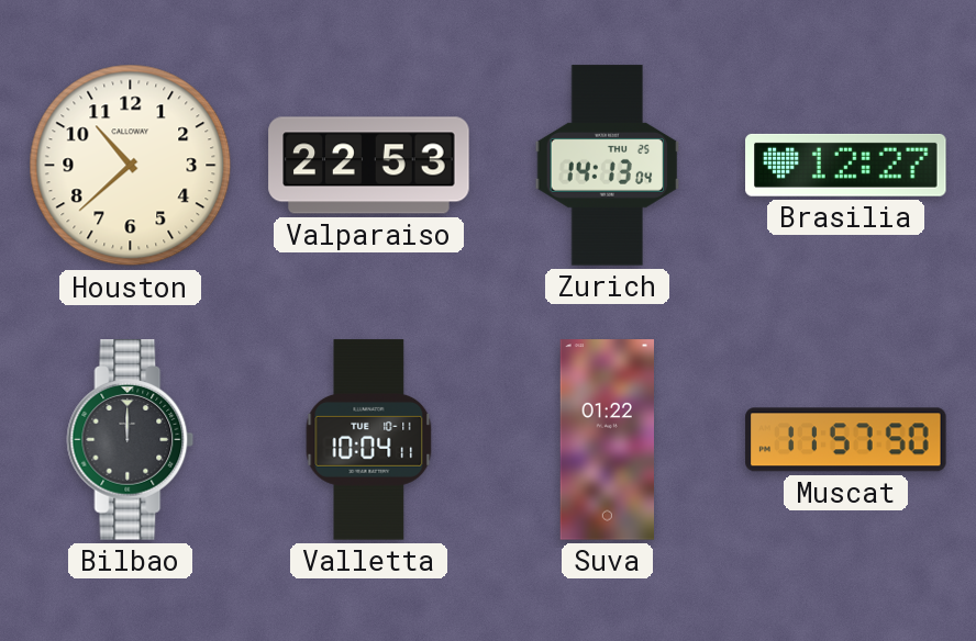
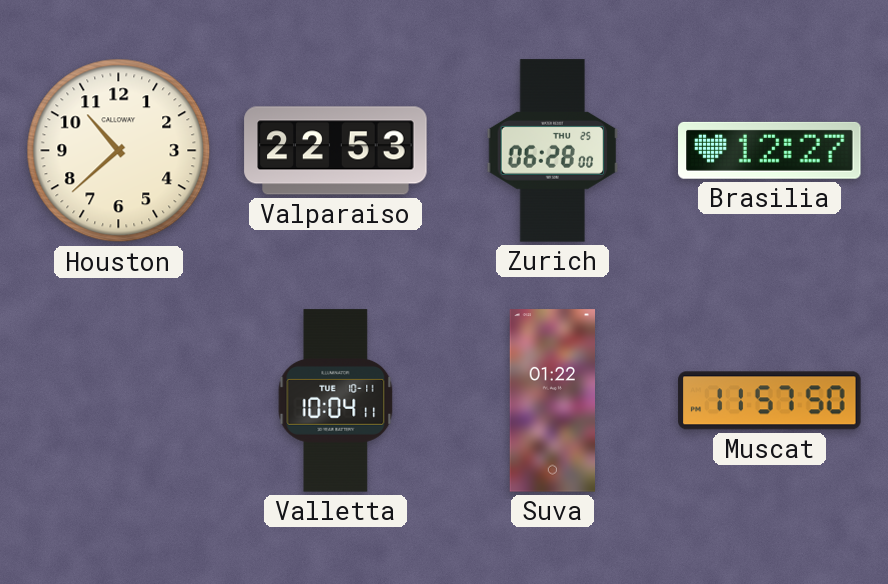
Zurich: 14:13 -> 06:28 (553, 151)
Bilbao: 12:00 -> none (131, 440)
